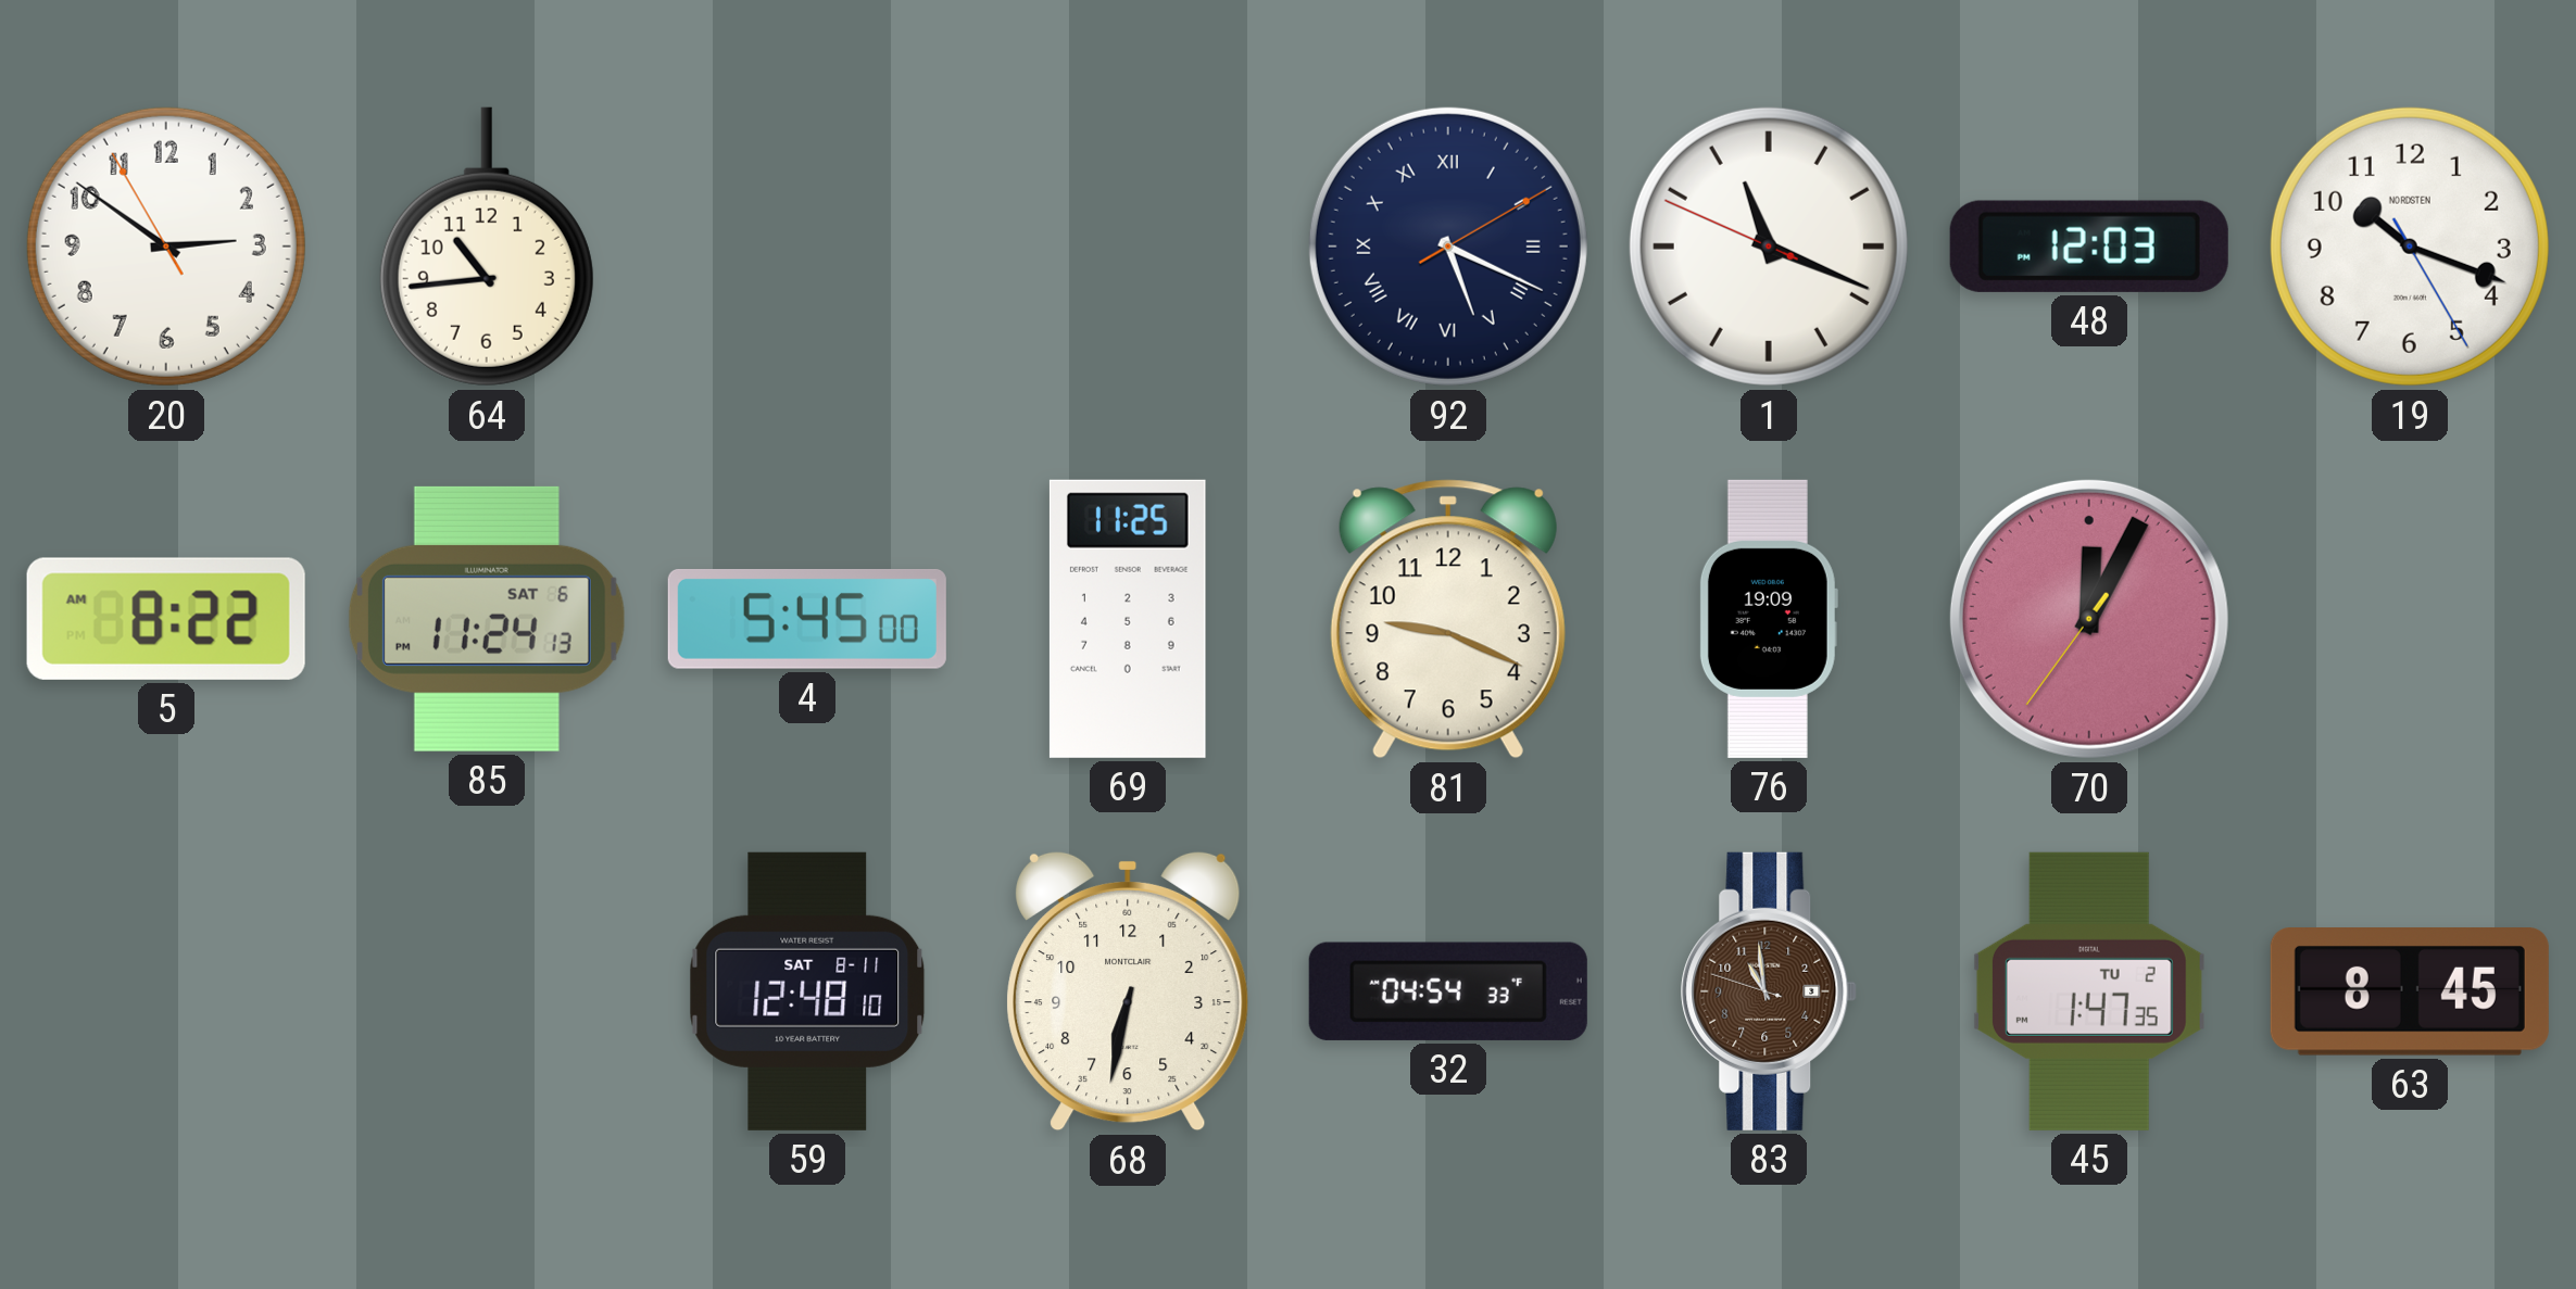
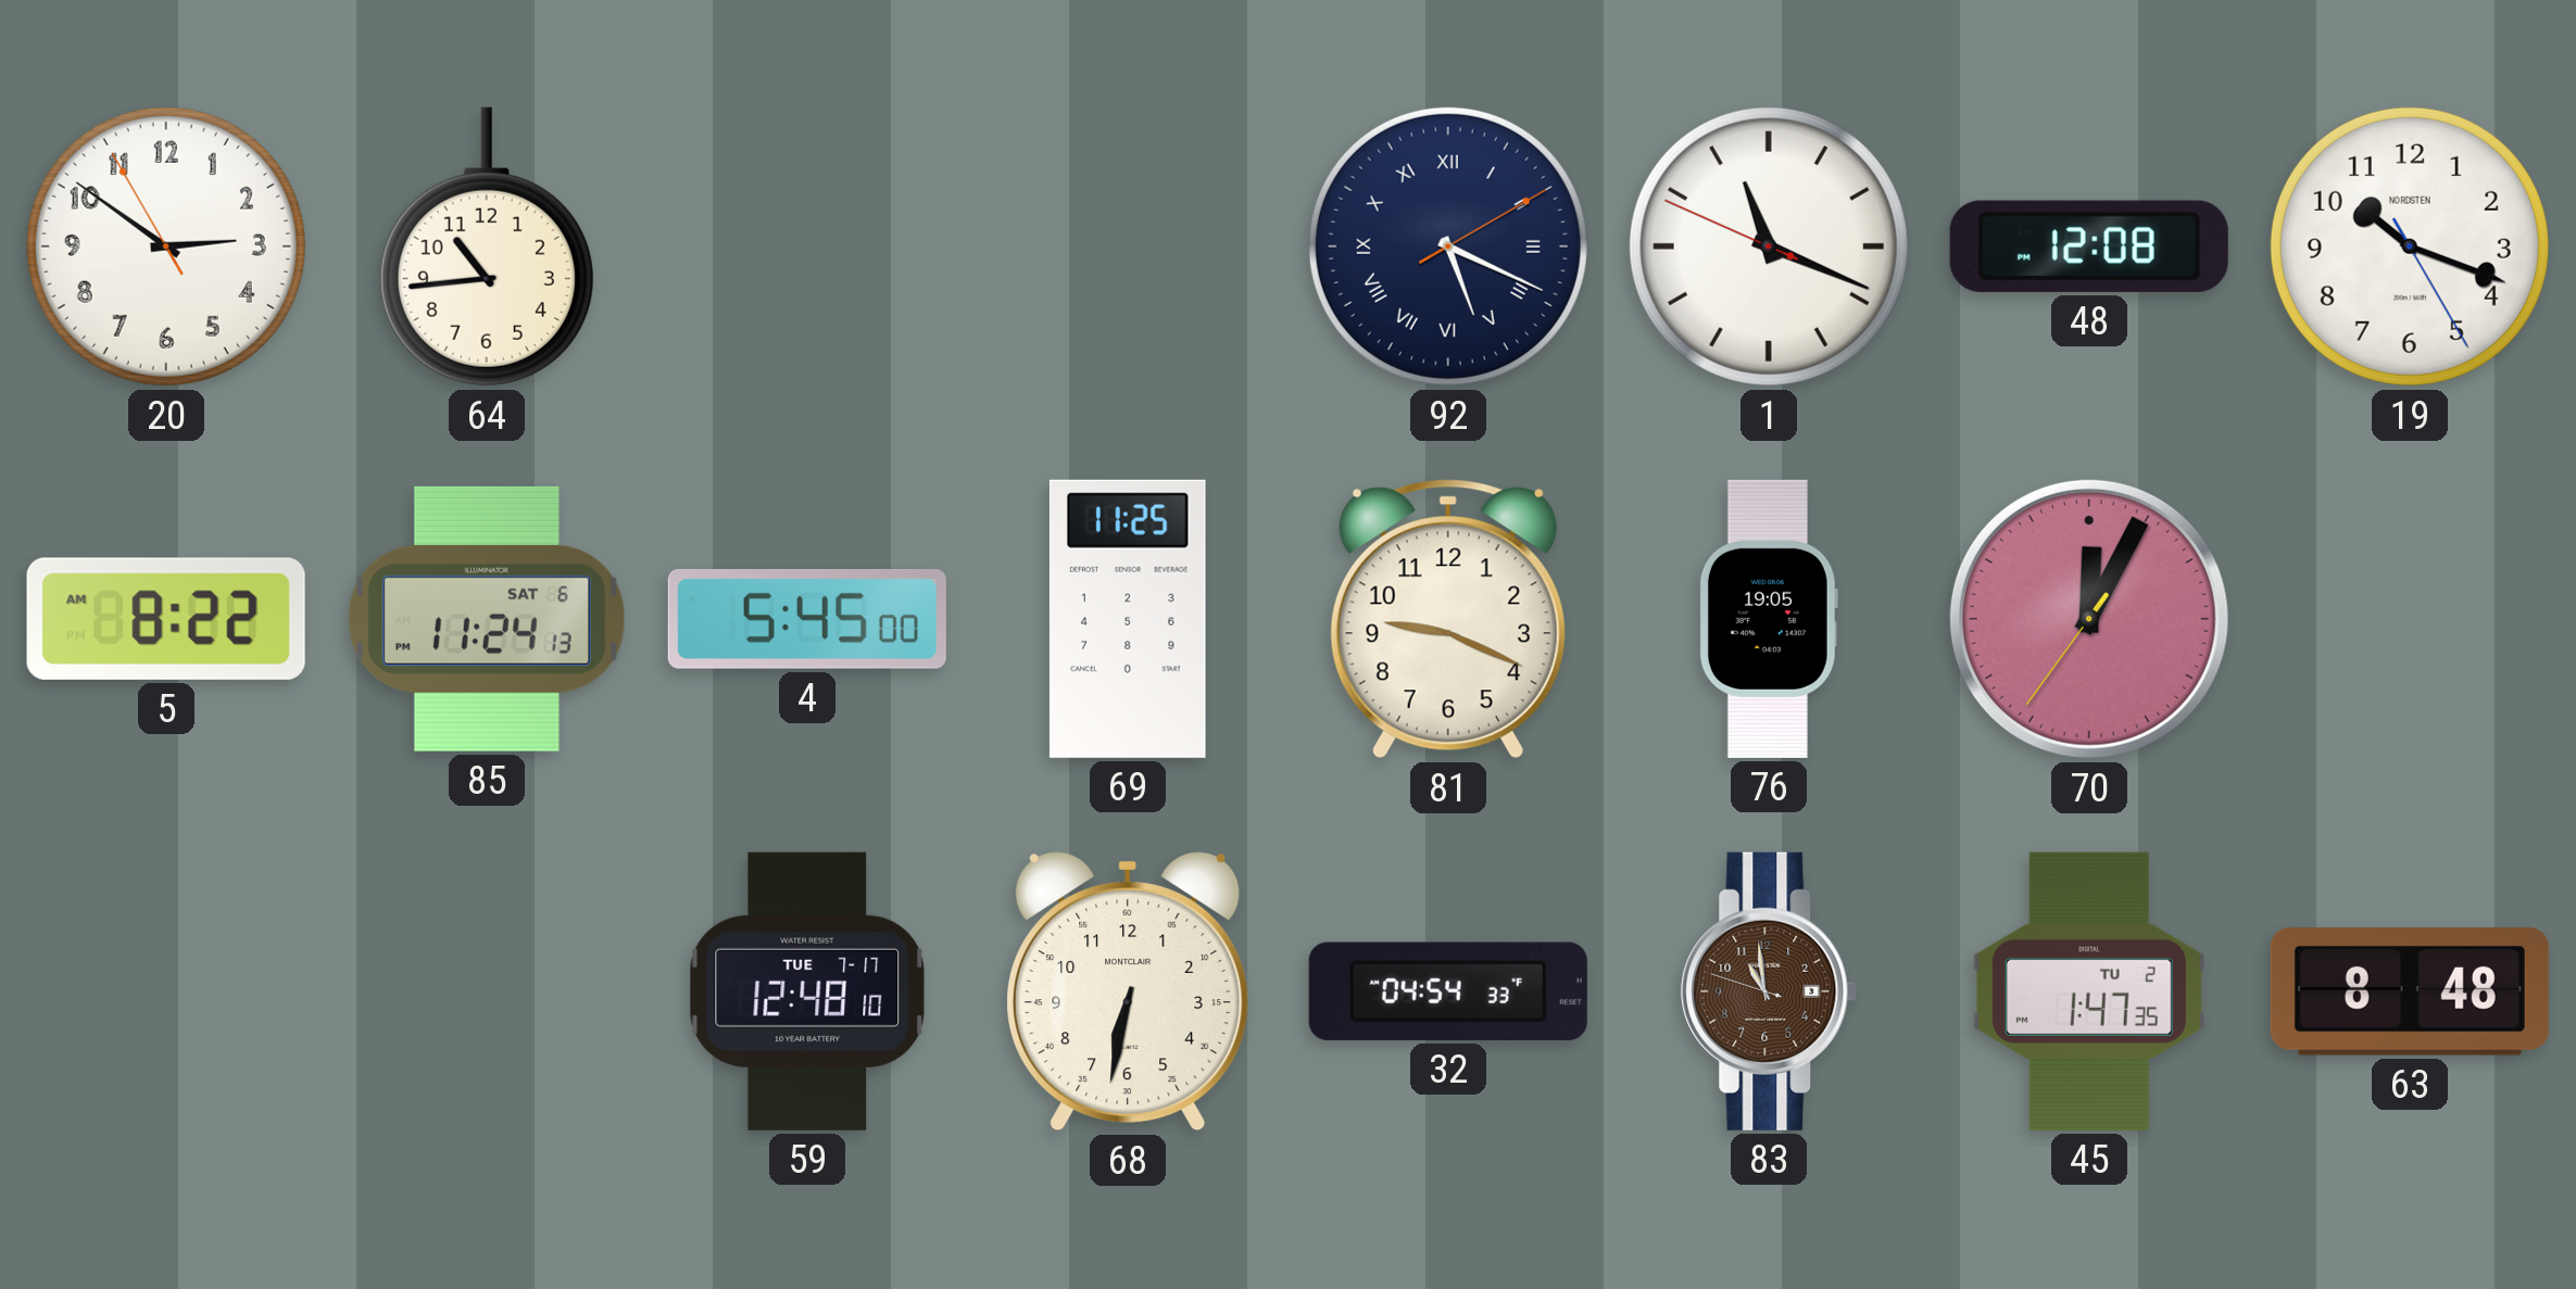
48: 12:03 -> 12:08 (2089, 247)
76: 19:09 -> 19:05 (1769, 619)
59 date: SAT 8-11 -> TUE 7-17 (807, 991)
63: 8:45 -> 8:48 (2410, 993)
